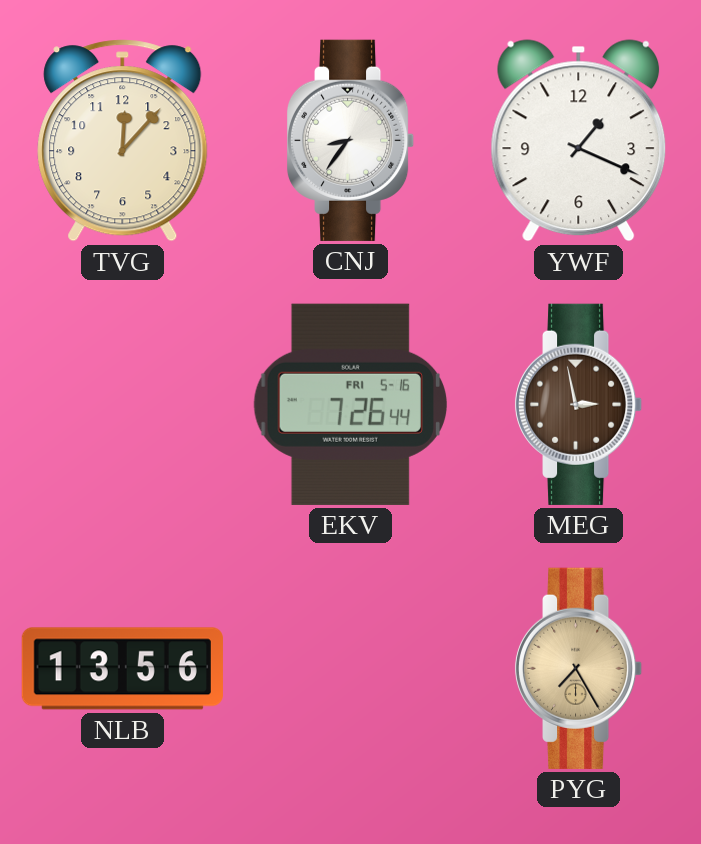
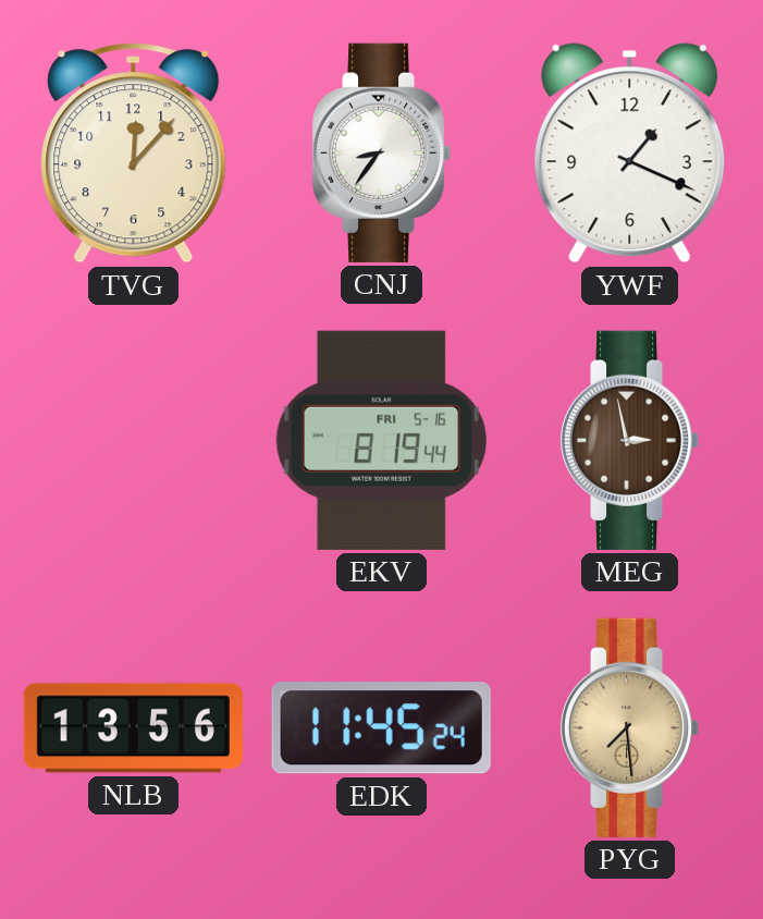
EKV: 7:26 -> 8:19 (382, 440)
EDK: none -> 11:45 (381, 728)
PYG: 7:25 -> 7:29 (630, 727)
